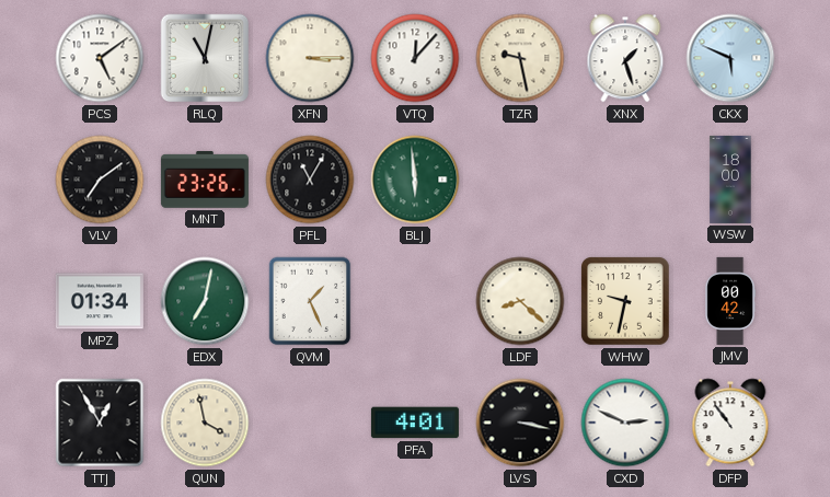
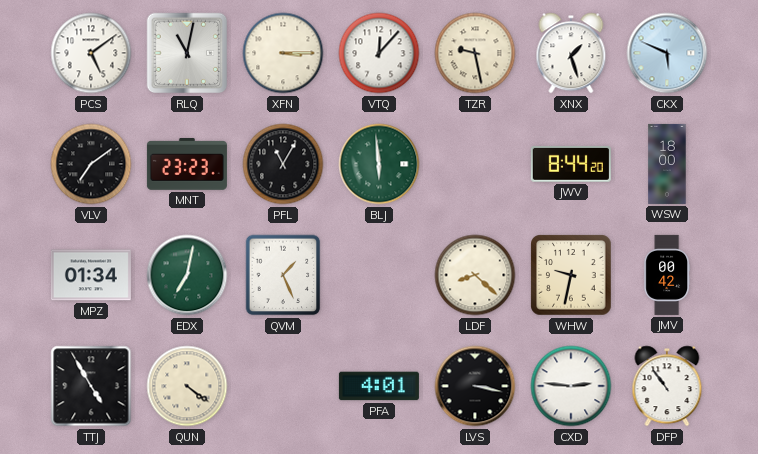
MNT: 23:26 -> 23:23 (187, 165)
JWV: none -> 8:44 (571, 164)
TTJ: 12:55 -> 4:55 (91, 386)
QUN: 3:58 -> 4:21 (187, 386)
CXD: 2:49 -> 2:46 (571, 386)
